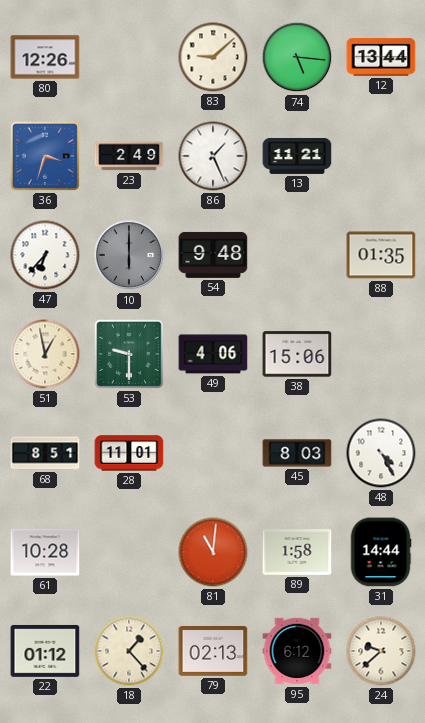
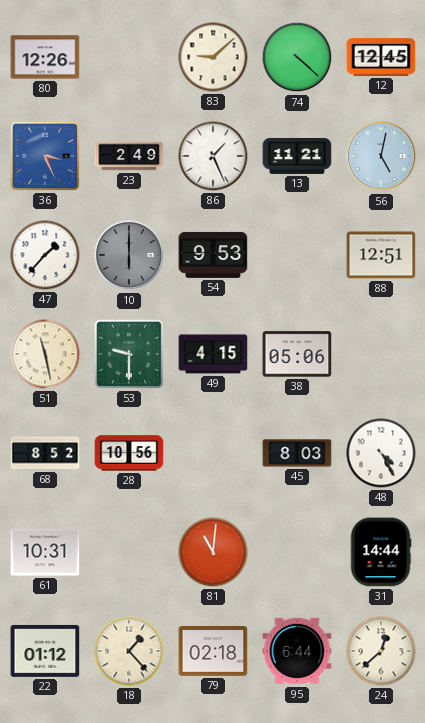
74: 5:16 -> 4:22 (297, 57)
12: 13:44 -> 12:45 (381, 57)
36: 3:33 -> 3:26 (45, 156)
56: none -> 5:02 (381, 156)
47: 6:37 -> 1:37 (45, 255)
54: 9:48 -> 9:53 (213, 255)
88: 01:35 -> 12:51 (381, 255)
51: 12:58 -> 11:28 (45, 354)
49: 4:06 -> 4:15 (213, 354)
38: 15:06 -> 05:06 (297, 354)
68: 8:51 -> 8:52 (45, 453)
28: 11:01 -> 10:56 (129, 453)
61: 10:28 -> 10:31 (45, 552)
89: 1:58 -> none (297, 552)
79: 02:13 -> 02:18 (213, 651)
95: 6:12 -> 6:44 (297, 651)
24: 9:38 -> 12:38 (381, 651)
